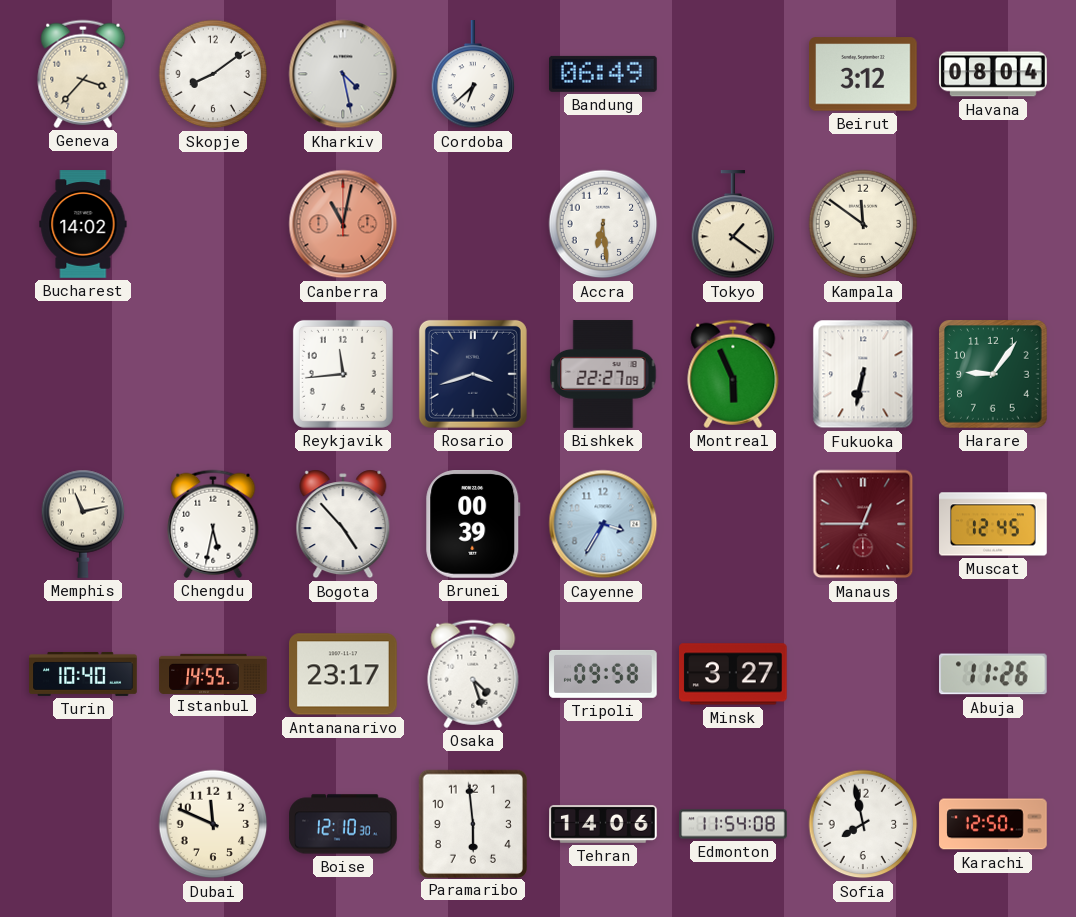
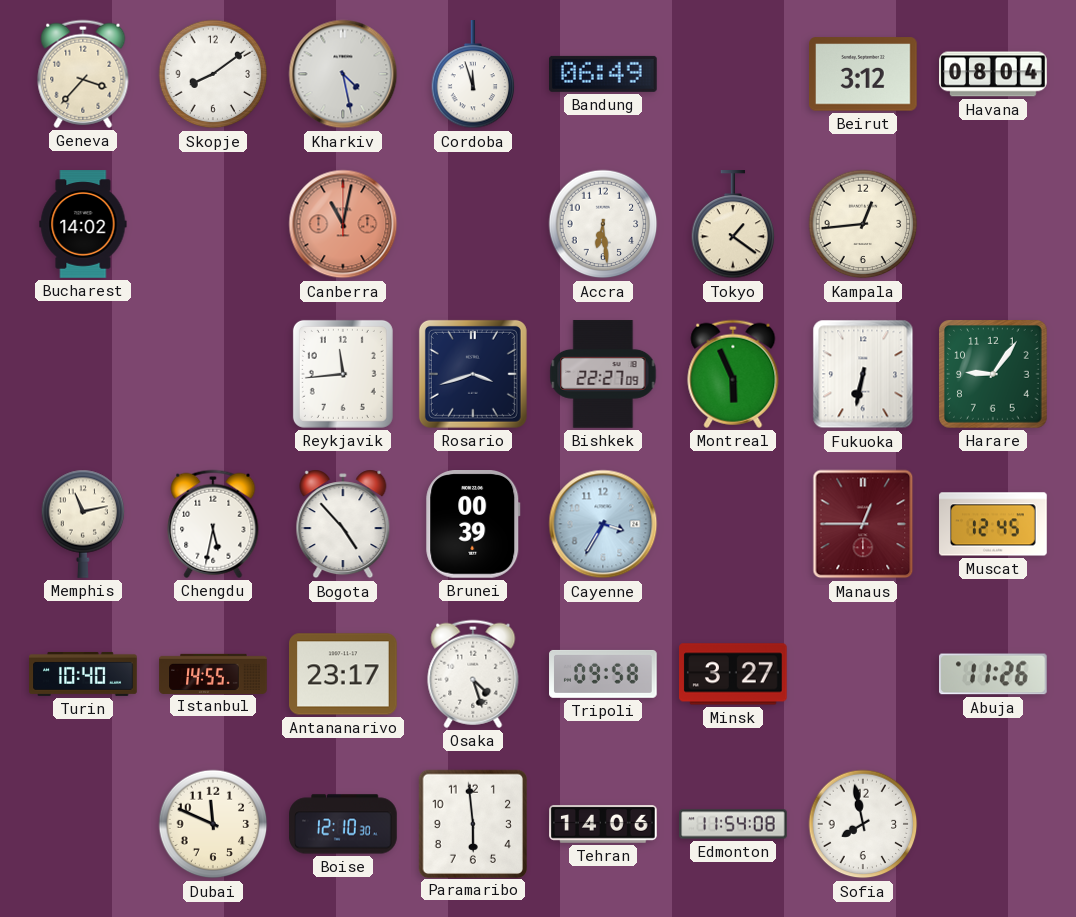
Cordoba: 6:38 -> 11:57 (473, 75)
Kampala: 11:51 -> 12:44 (863, 224)
Karachi: 12:50 -> none (993, 824)
